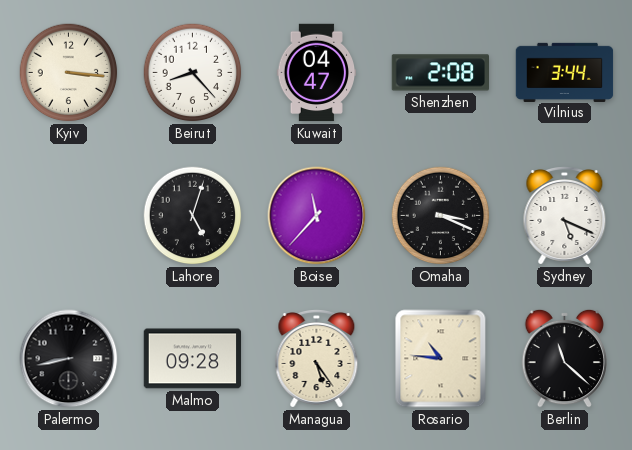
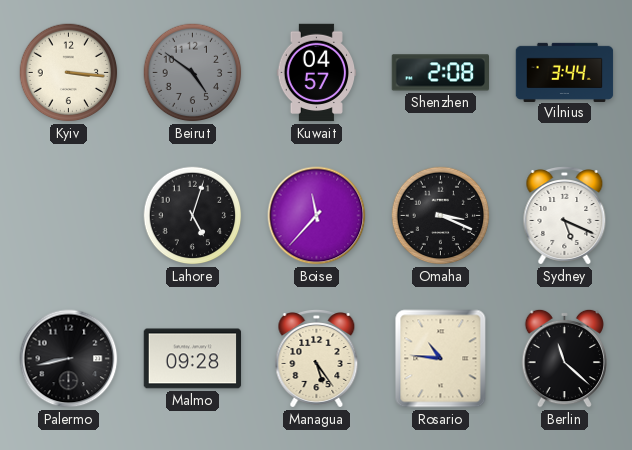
Beirut: 8:23 -> 4:51 (193, 73)
Beirut dial: white -> grey (193, 73)
Kuwait: 04:47 -> 04:57 (317, 73)
